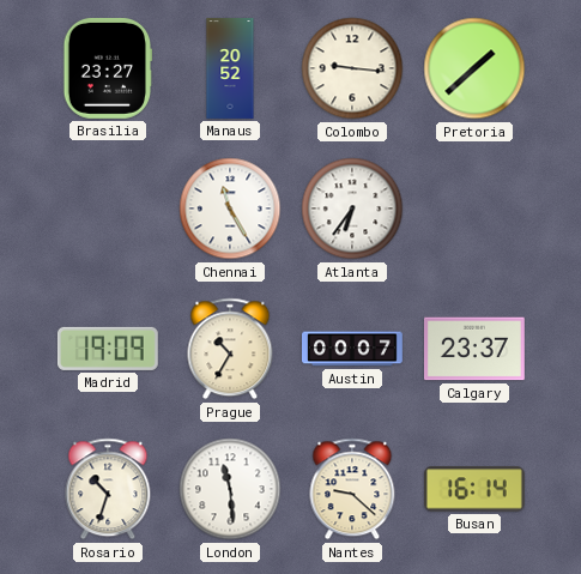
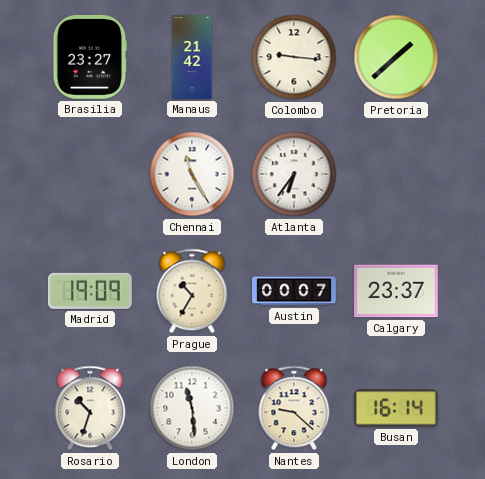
Manaus: 20:52 -> 21:42 (192, 58)
